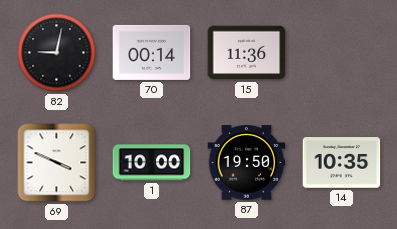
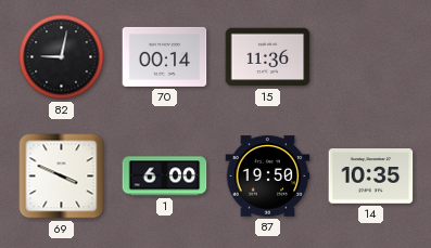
1: 10:00 -> 6:00 (165, 177)
